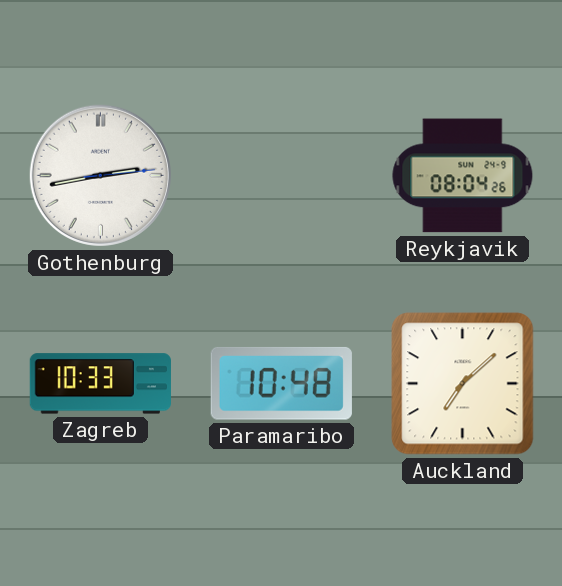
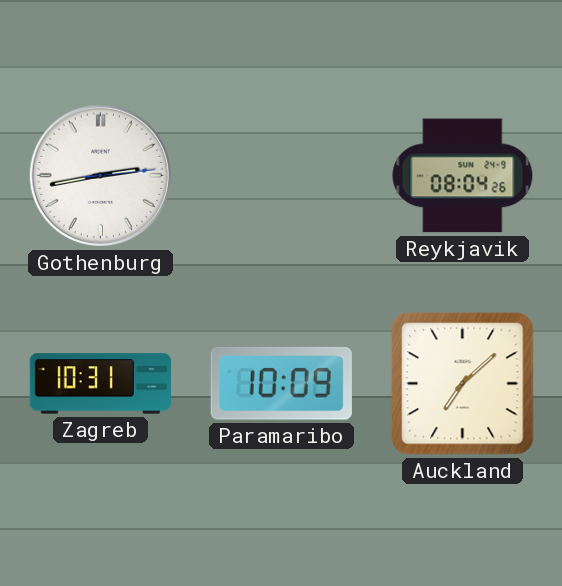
Zagreb: 10:33 -> 10:31 (100, 384)
Paramaribo: 10:48 -> 10:09 (281, 383)
